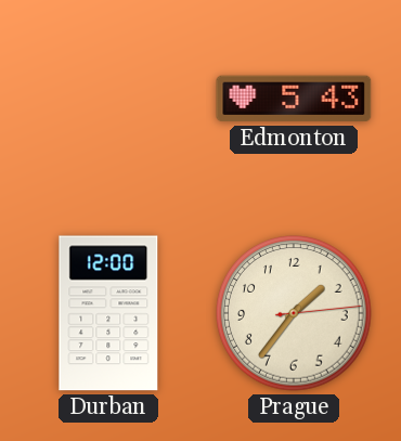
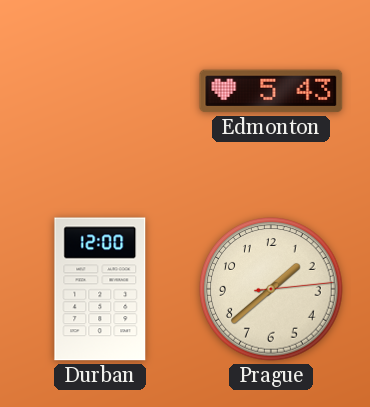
Prague: 1:36 -> 1:38 (271, 289)
